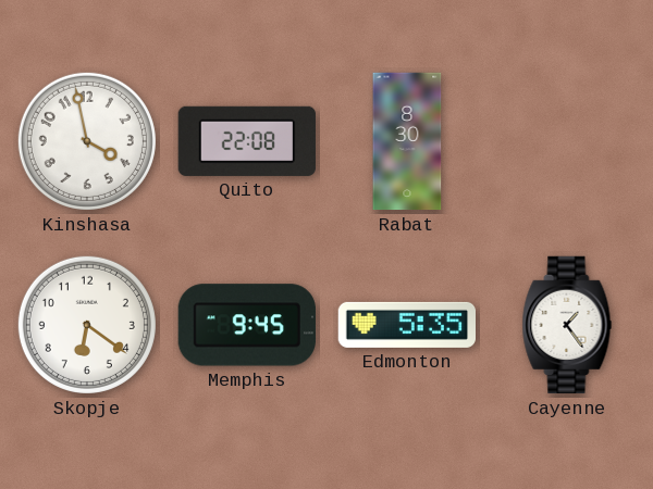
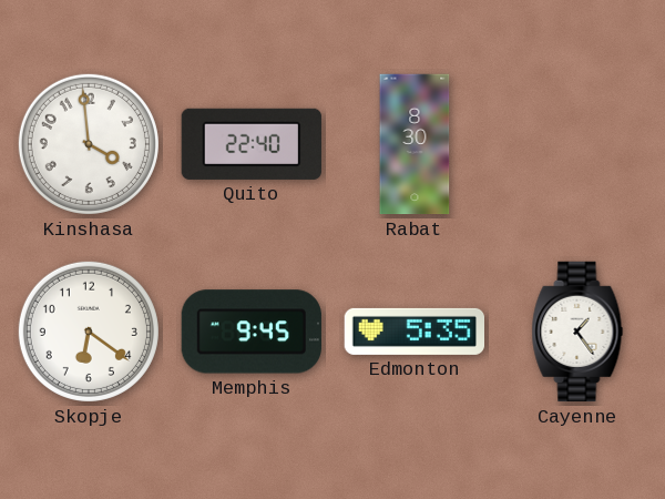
Kinshasa: 3:58 -> 3:59 (89, 144)
Quito: 22:08 -> 22:40 (252, 144)
